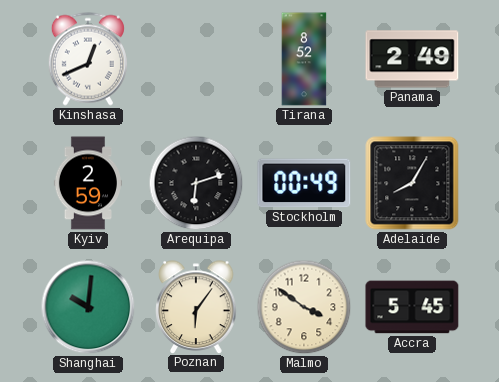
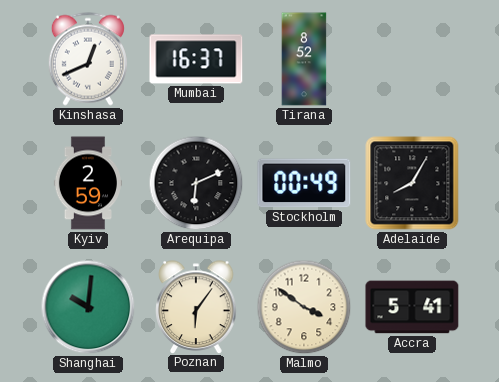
Mumbai: none -> 16:37 (196, 59)
Panama: 2:49 -> none (412, 59)
Arequipa: 6:12 -> 6:11 (196, 183)
Accra: 5:45 -> 5:41 (412, 307)
